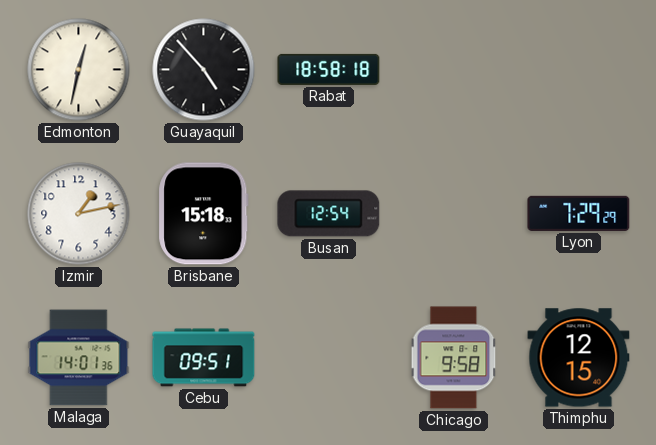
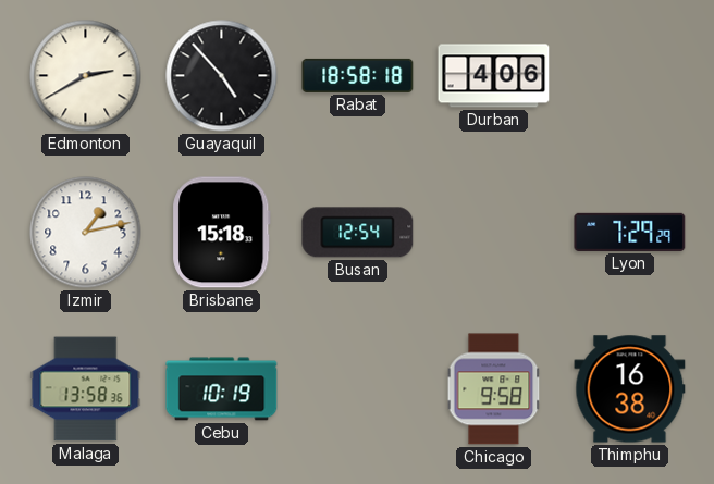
Edmonton: 12:32 -> 2:40 (86, 76)
Durban: none -> 4:06 (494, 76)
Malaga: 14:01 -> 13:58 (86, 389)
Cebu: 09:51 -> 10:19 (222, 389)
Thimphu: 12:15 -> 16:38 (630, 389)
